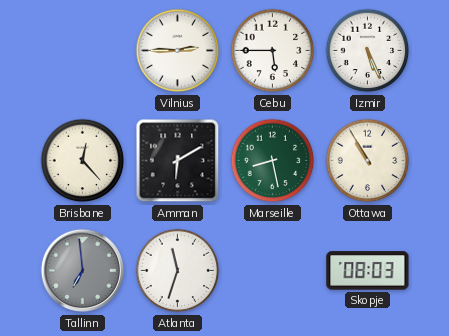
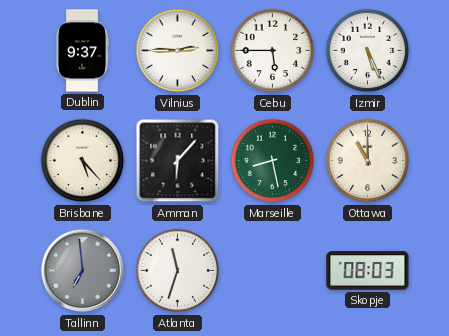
Dublin: none -> 9:37 (81, 51)
Brisbane: 12:23 -> 5:23 (83, 161)
Amman: 6:10 -> 6:07 (178, 161)
Ottawa: 10:55 -> 11:00 (368, 161)
